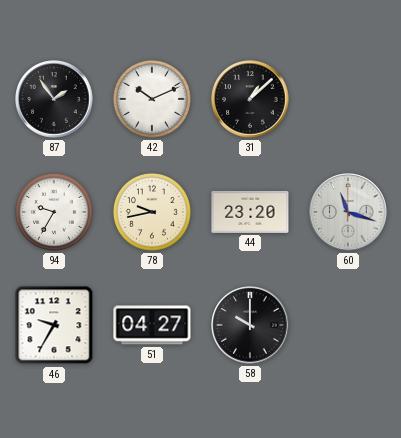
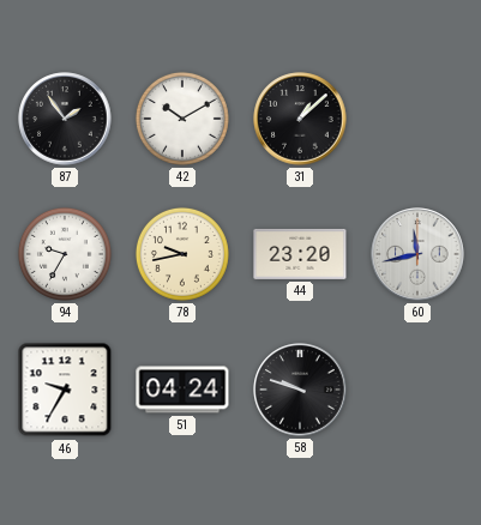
42: 10:11 -> 10:10 (182, 119)
60: 11:18 -> 11:43 (417, 254)
51: 04:27 -> 04:24 (182, 390)
58: 10:00 -> 9:48 (300, 390)
